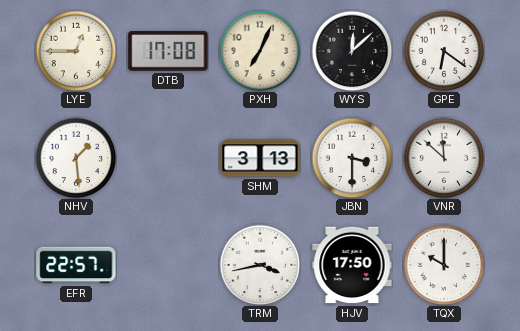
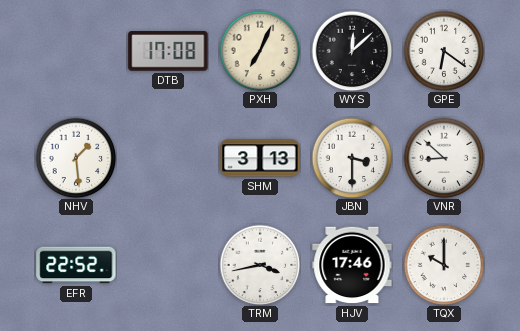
LYE: 12:45 -> none (76, 51)
VNR: 11:52 -> 8:52 (444, 158)
EFR: 22:57 -> 22:52 (76, 265)
HJV: 17:50 -> 17:46 (352, 265)
